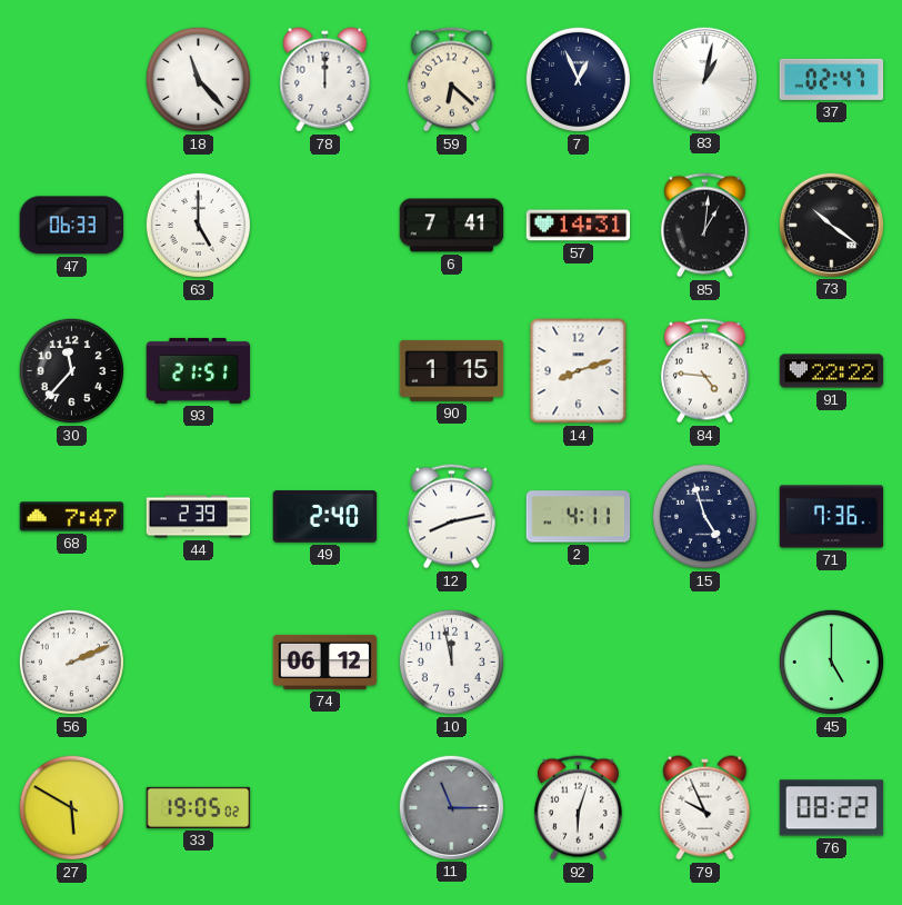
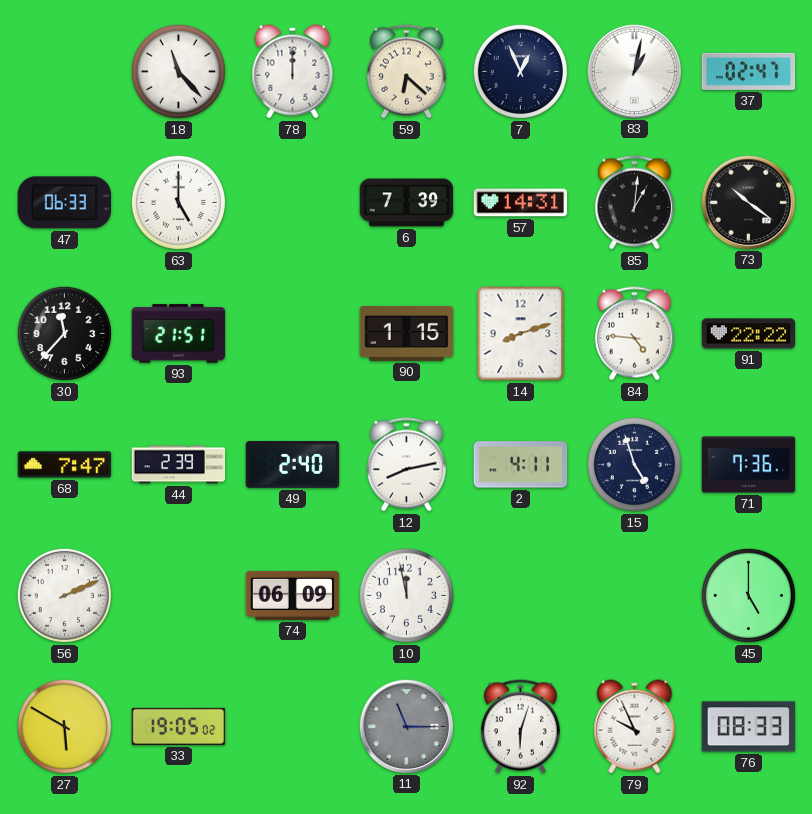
6: 7:41 -> 7:39 (407, 203)
74: 06:12 -> 06:09 (293, 595)
76: 08:22 -> 08:33 (749, 727)
